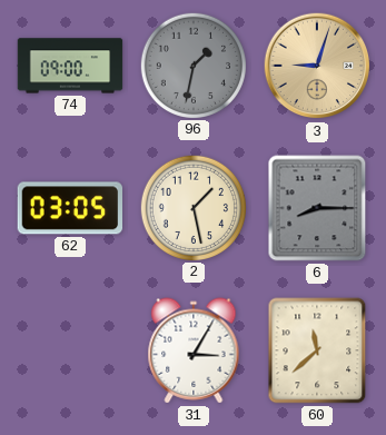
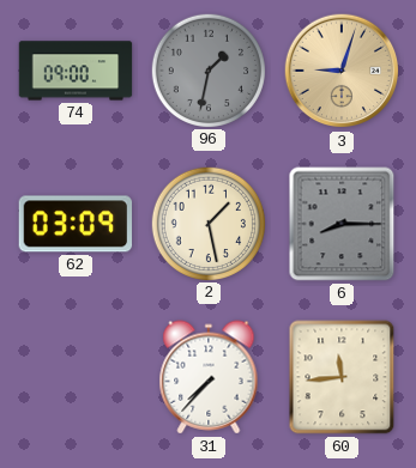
62: 03:05 -> 03:09 (76, 224)
31: 3:05 -> 7:37 (209, 377)
60: 11:38 -> 11:44 (342, 377)
